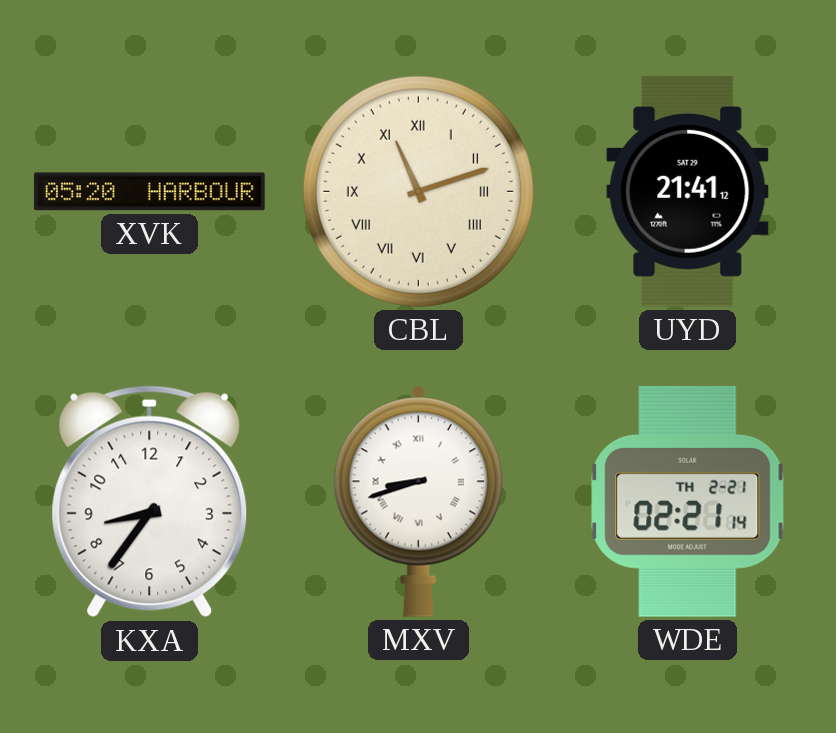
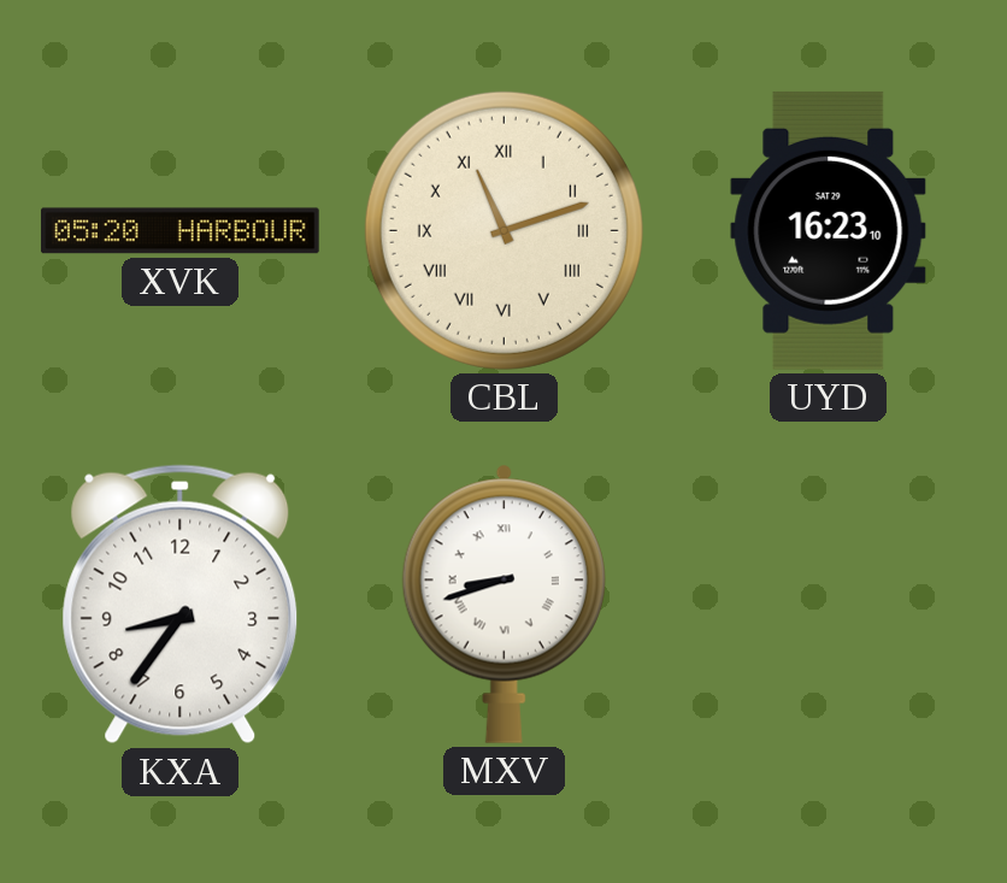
UYD: 21:41 -> 16:23 (829, 230)
WDE: 02:21 -> none (688, 501)
